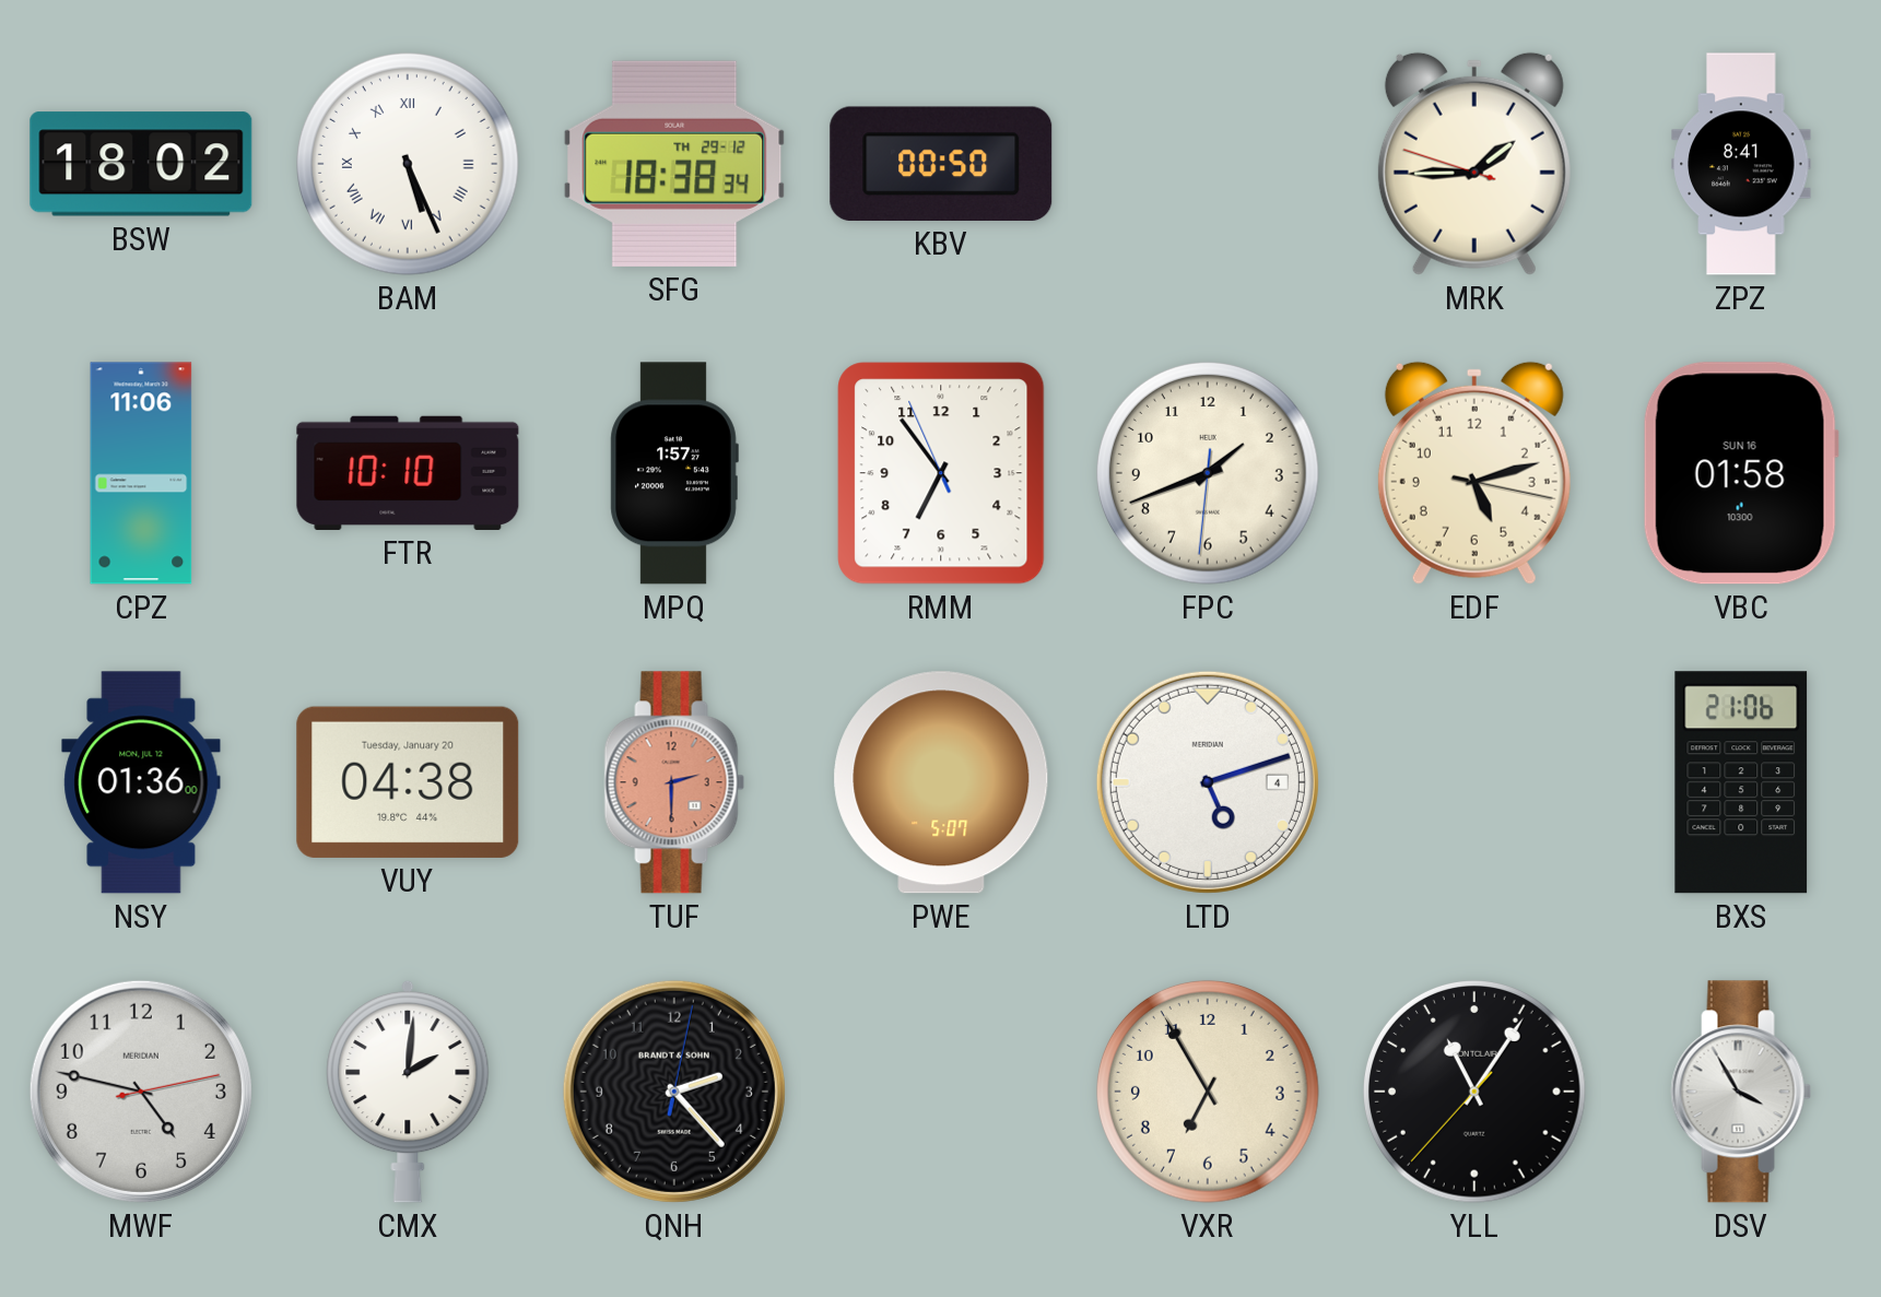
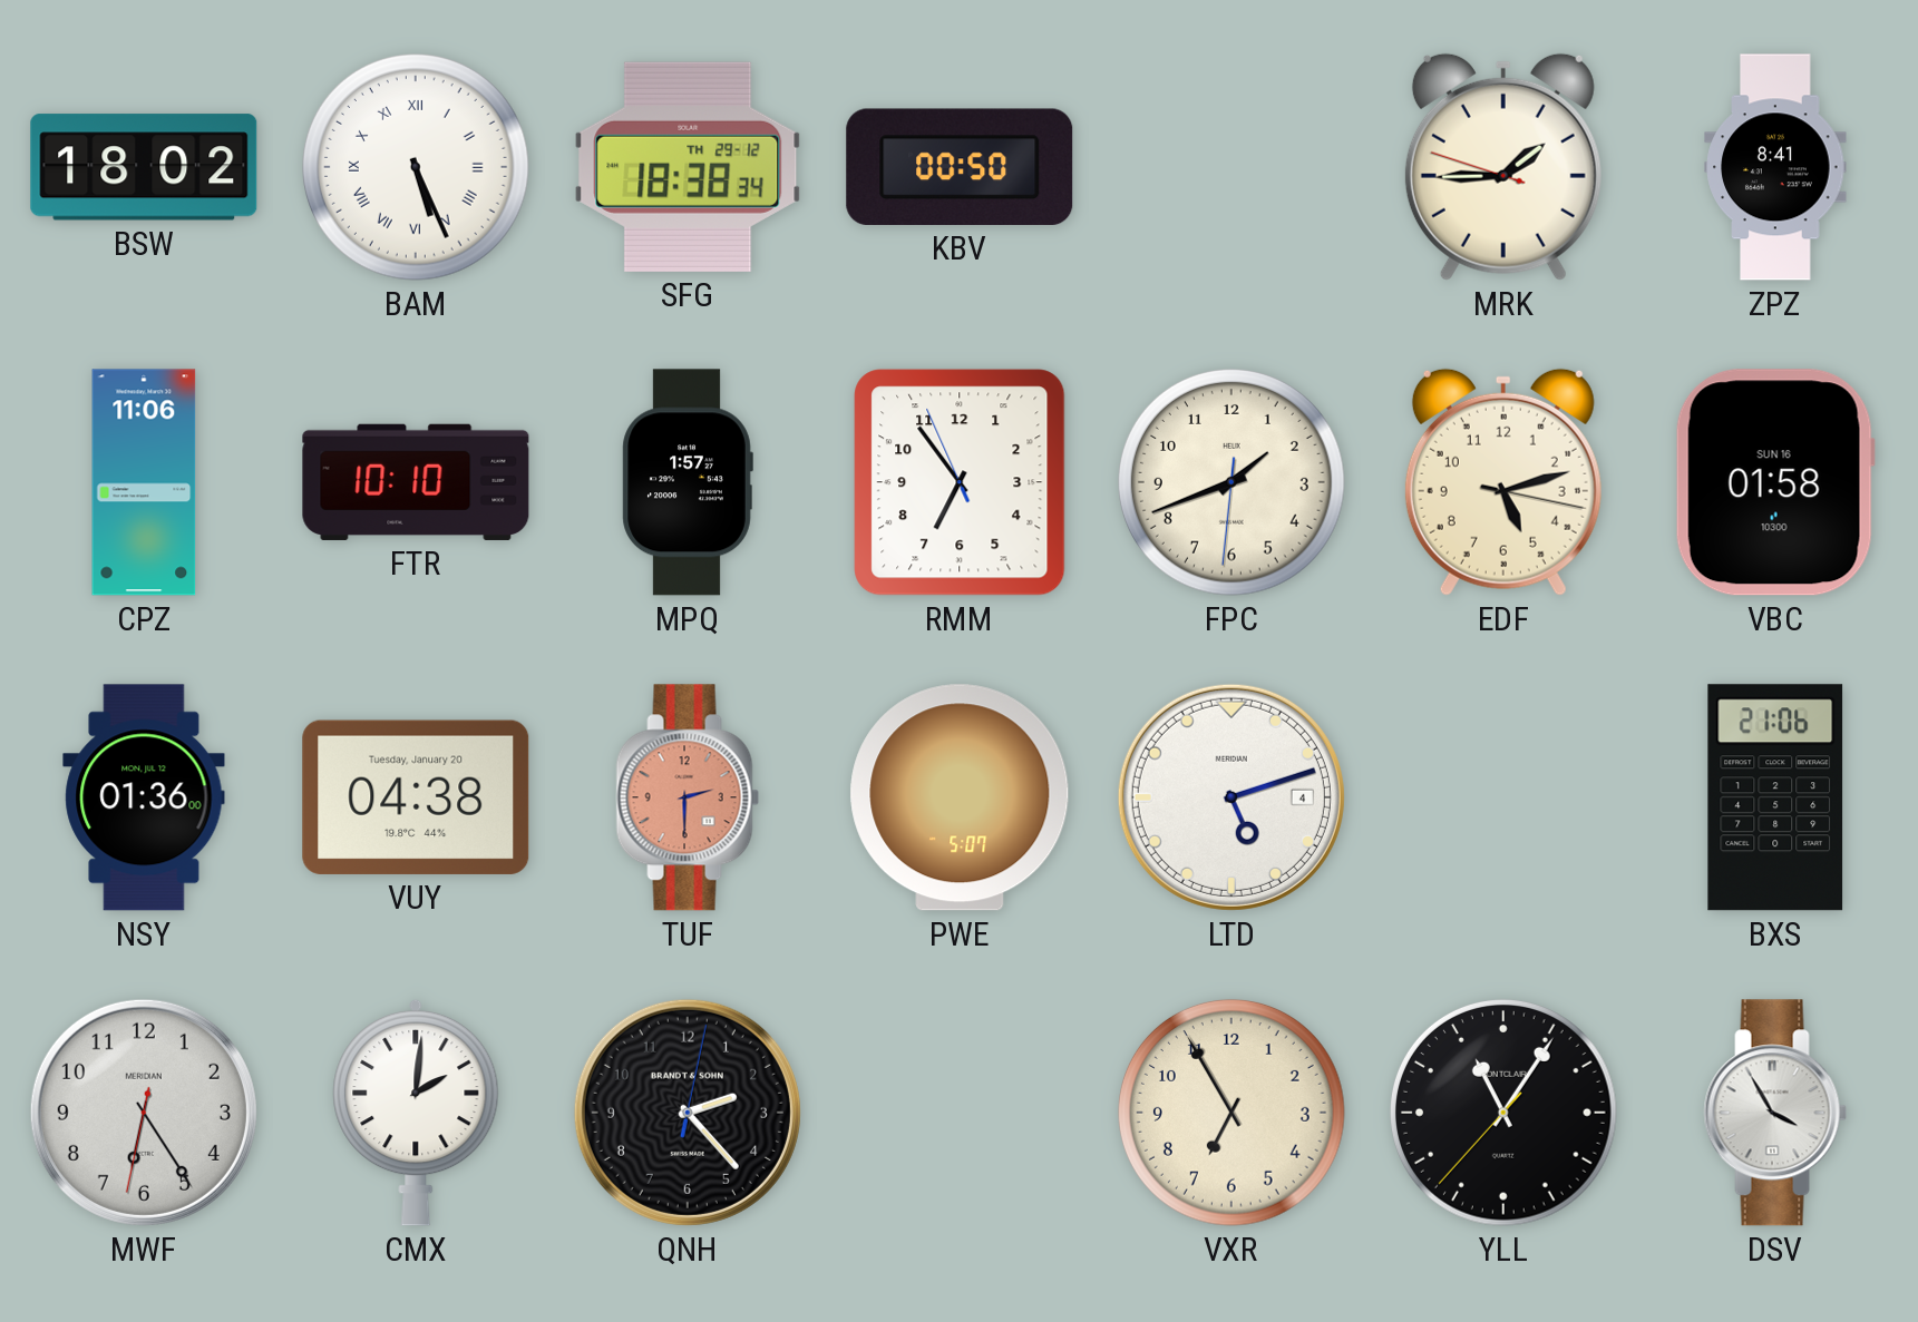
MWF: 4:47 -> 6:24 (144, 1113)
